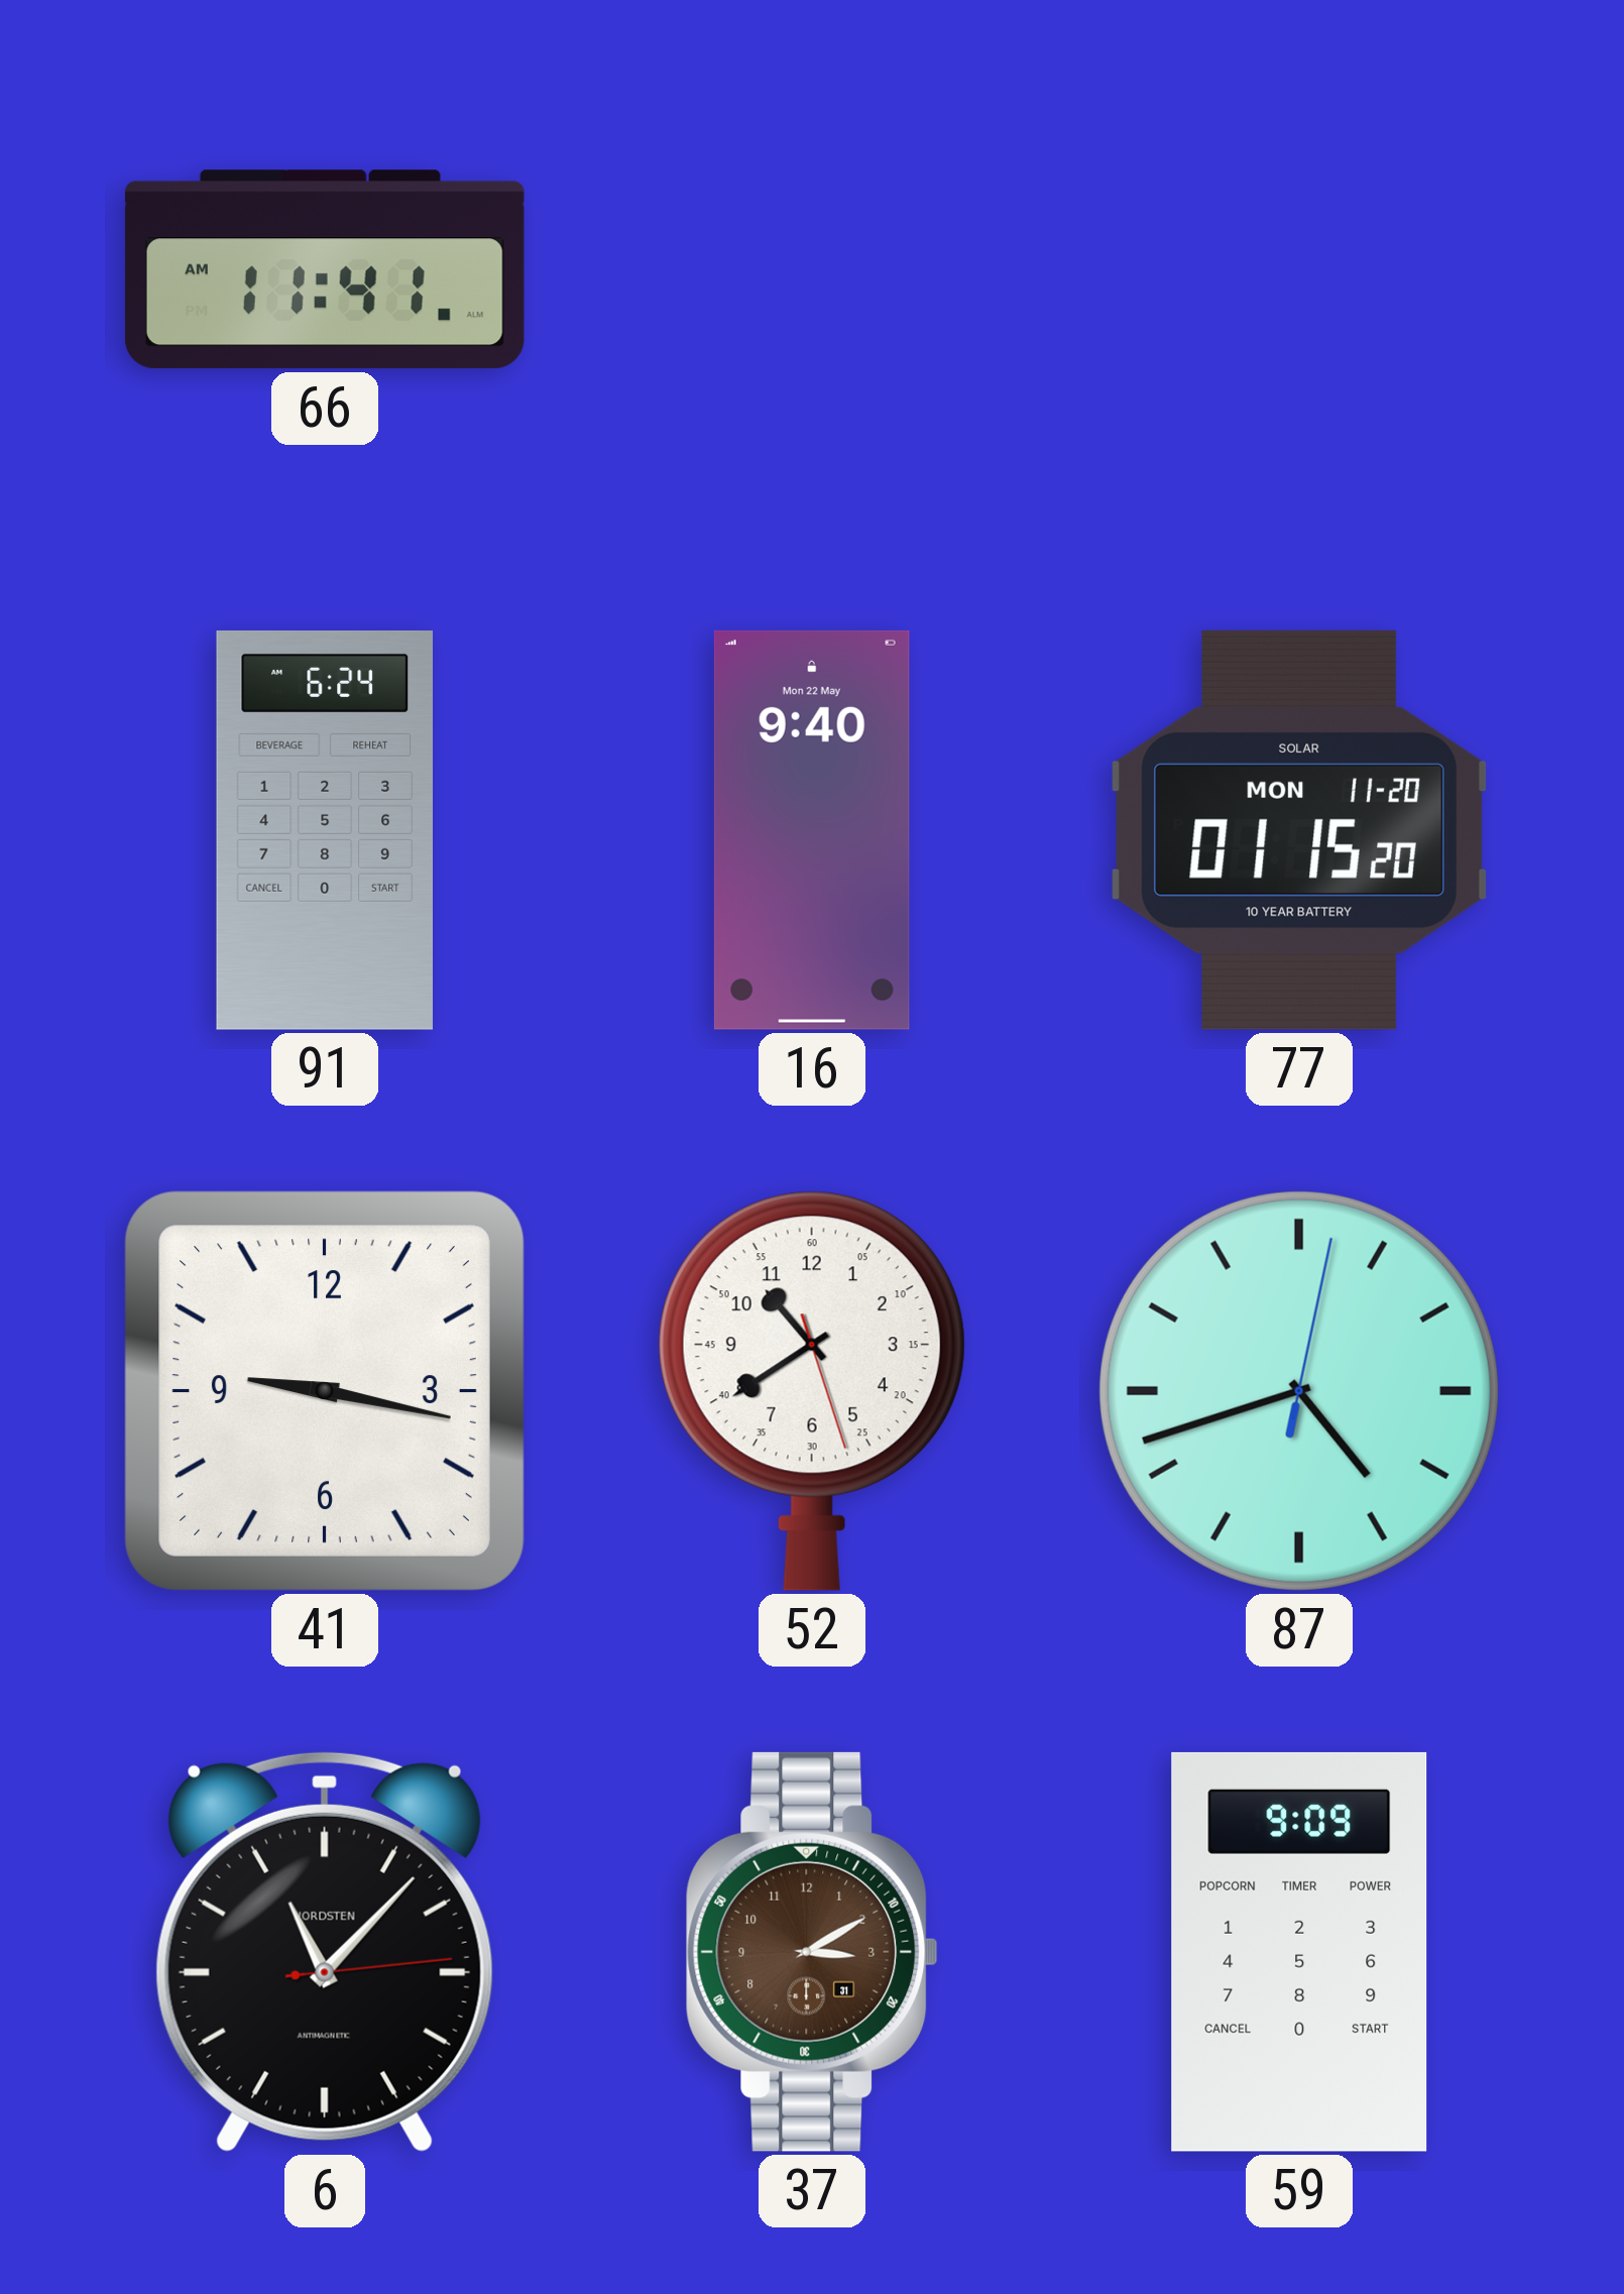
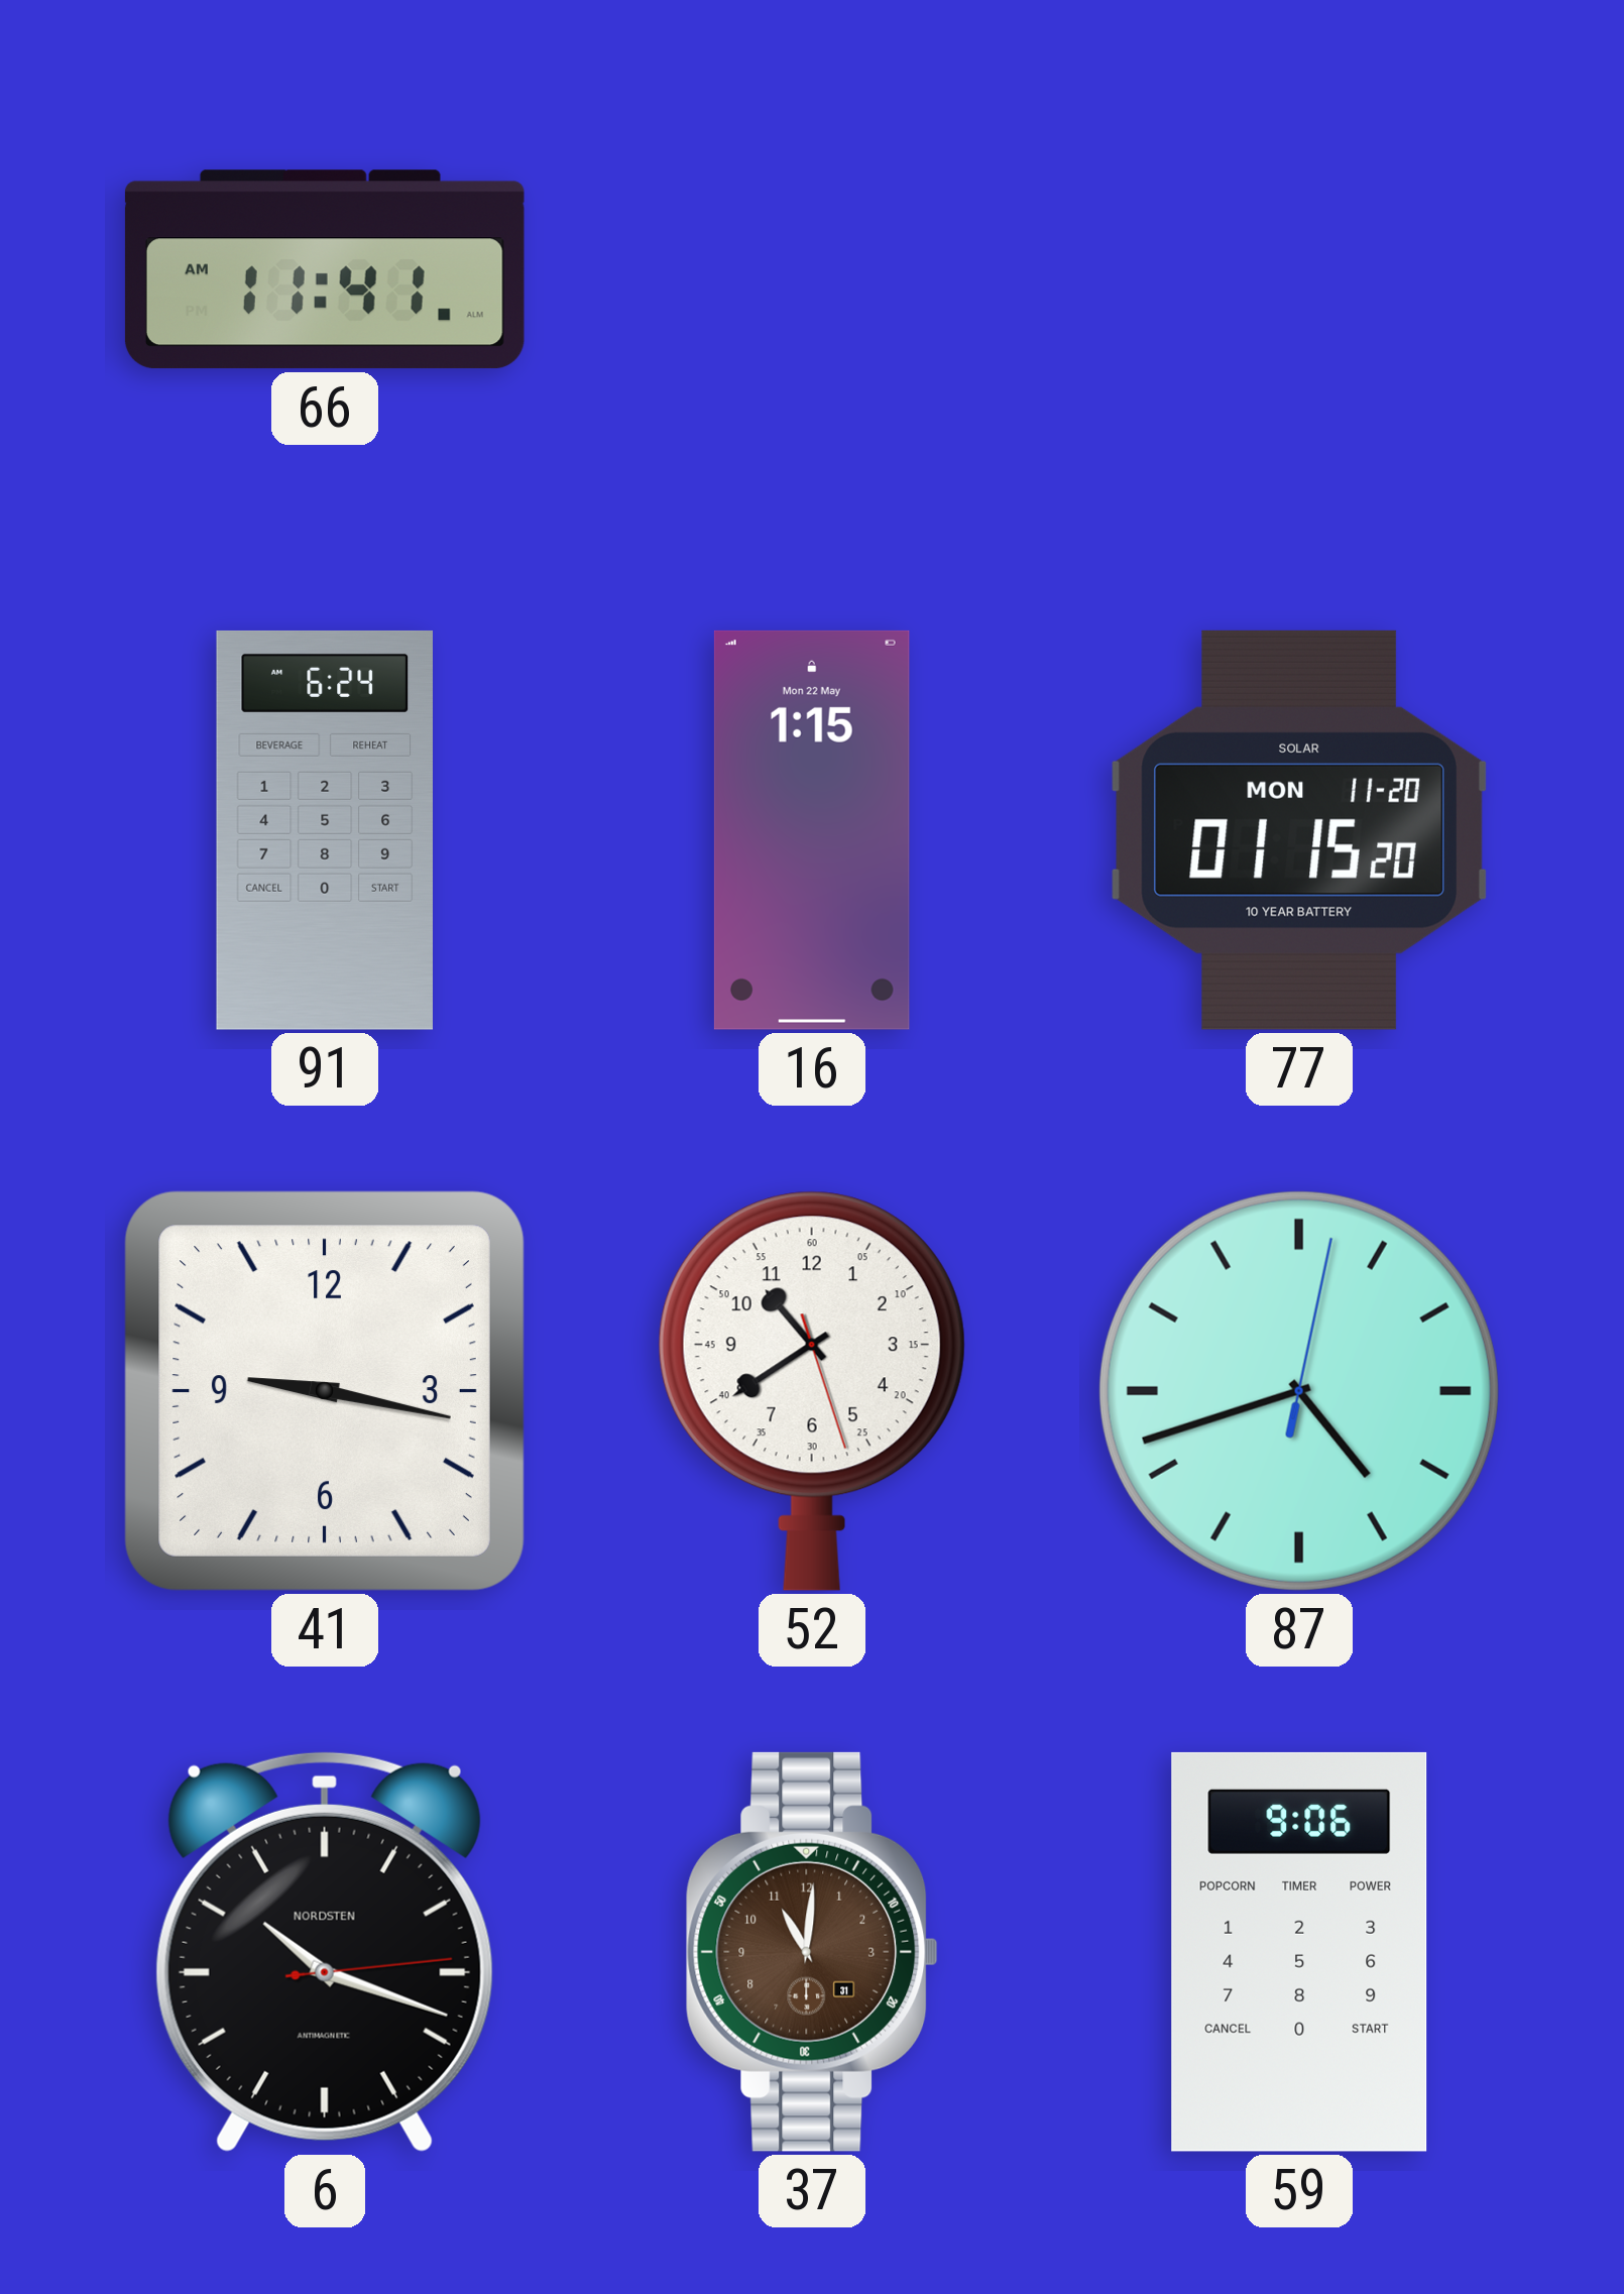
16: 9:40 -> 1:15 (812, 830)
6: 11:07 -> 10:18 (325, 1951)
37: 3:10 -> 11:01 (812, 1952)
59: 9:09 -> 9:06 (1299, 1952)
